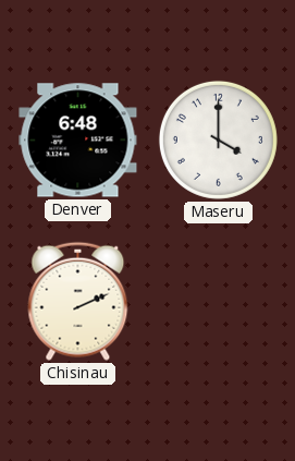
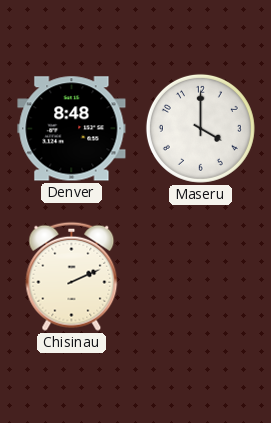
Denver: 6:48 -> 8:48 (72, 129)
